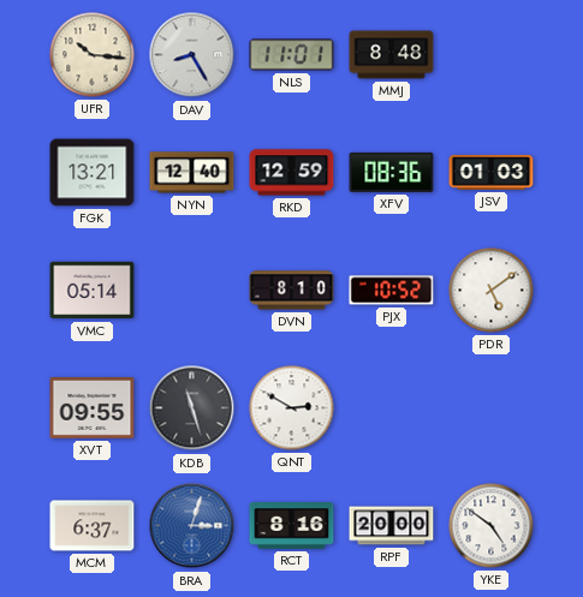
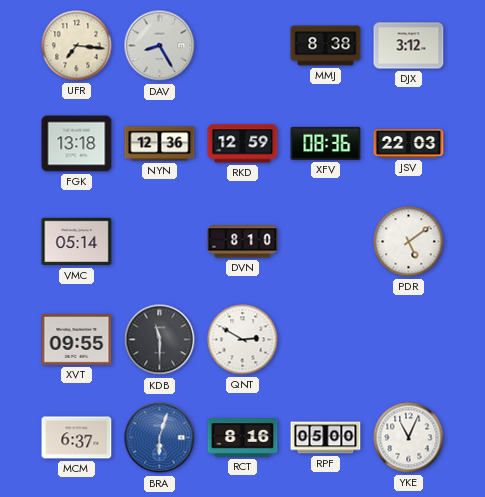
UFR: 10:16 -> 7:16 (77, 46)
NLS: 11:01 -> none (292, 55)
MMJ: 8:48 -> 8:38 (326, 46)
DJX: none -> 3:12 (409, 46)
FGK: 13:21 -> 13:18 (77, 144)
NYN: 12:40 -> 12:36 (160, 144)
JSV: 01:03 -> 22:03 (409, 143)
PJX: 10:52 -> none (392, 291)
KDB: 11:27 -> 11:30 (160, 340)
BRA: 3:03 -> 6:03 (160, 438)
RPF: 20:00 -> 05:00 (326, 438)
YKE: 4:51 -> 11:04 (409, 438)
